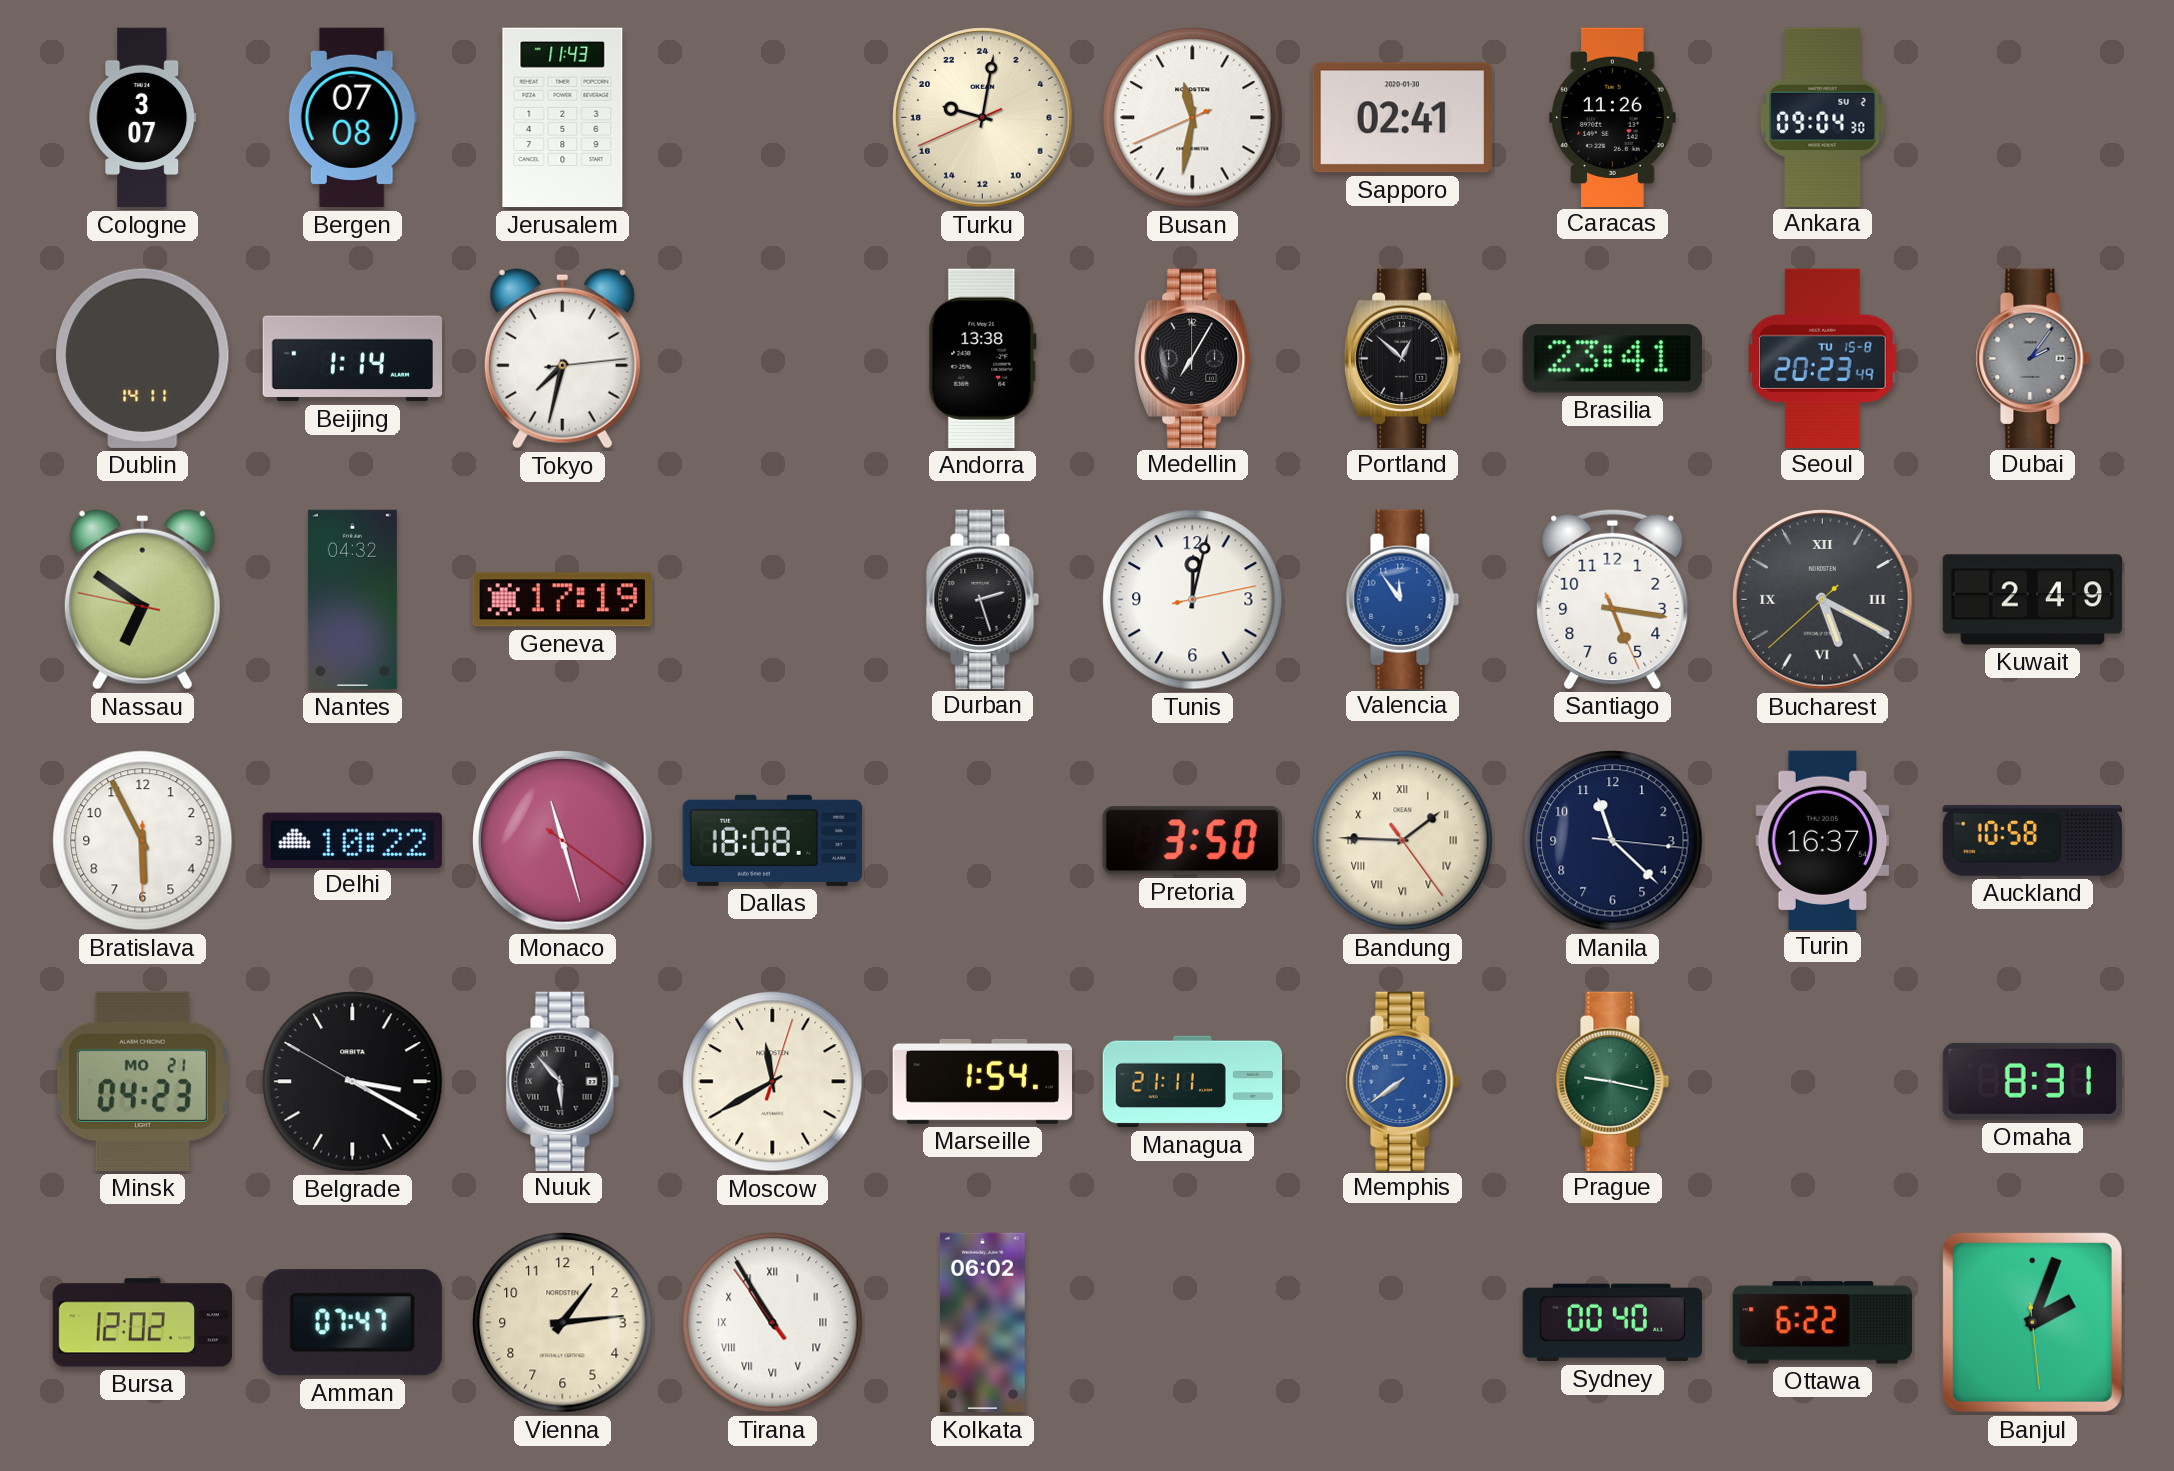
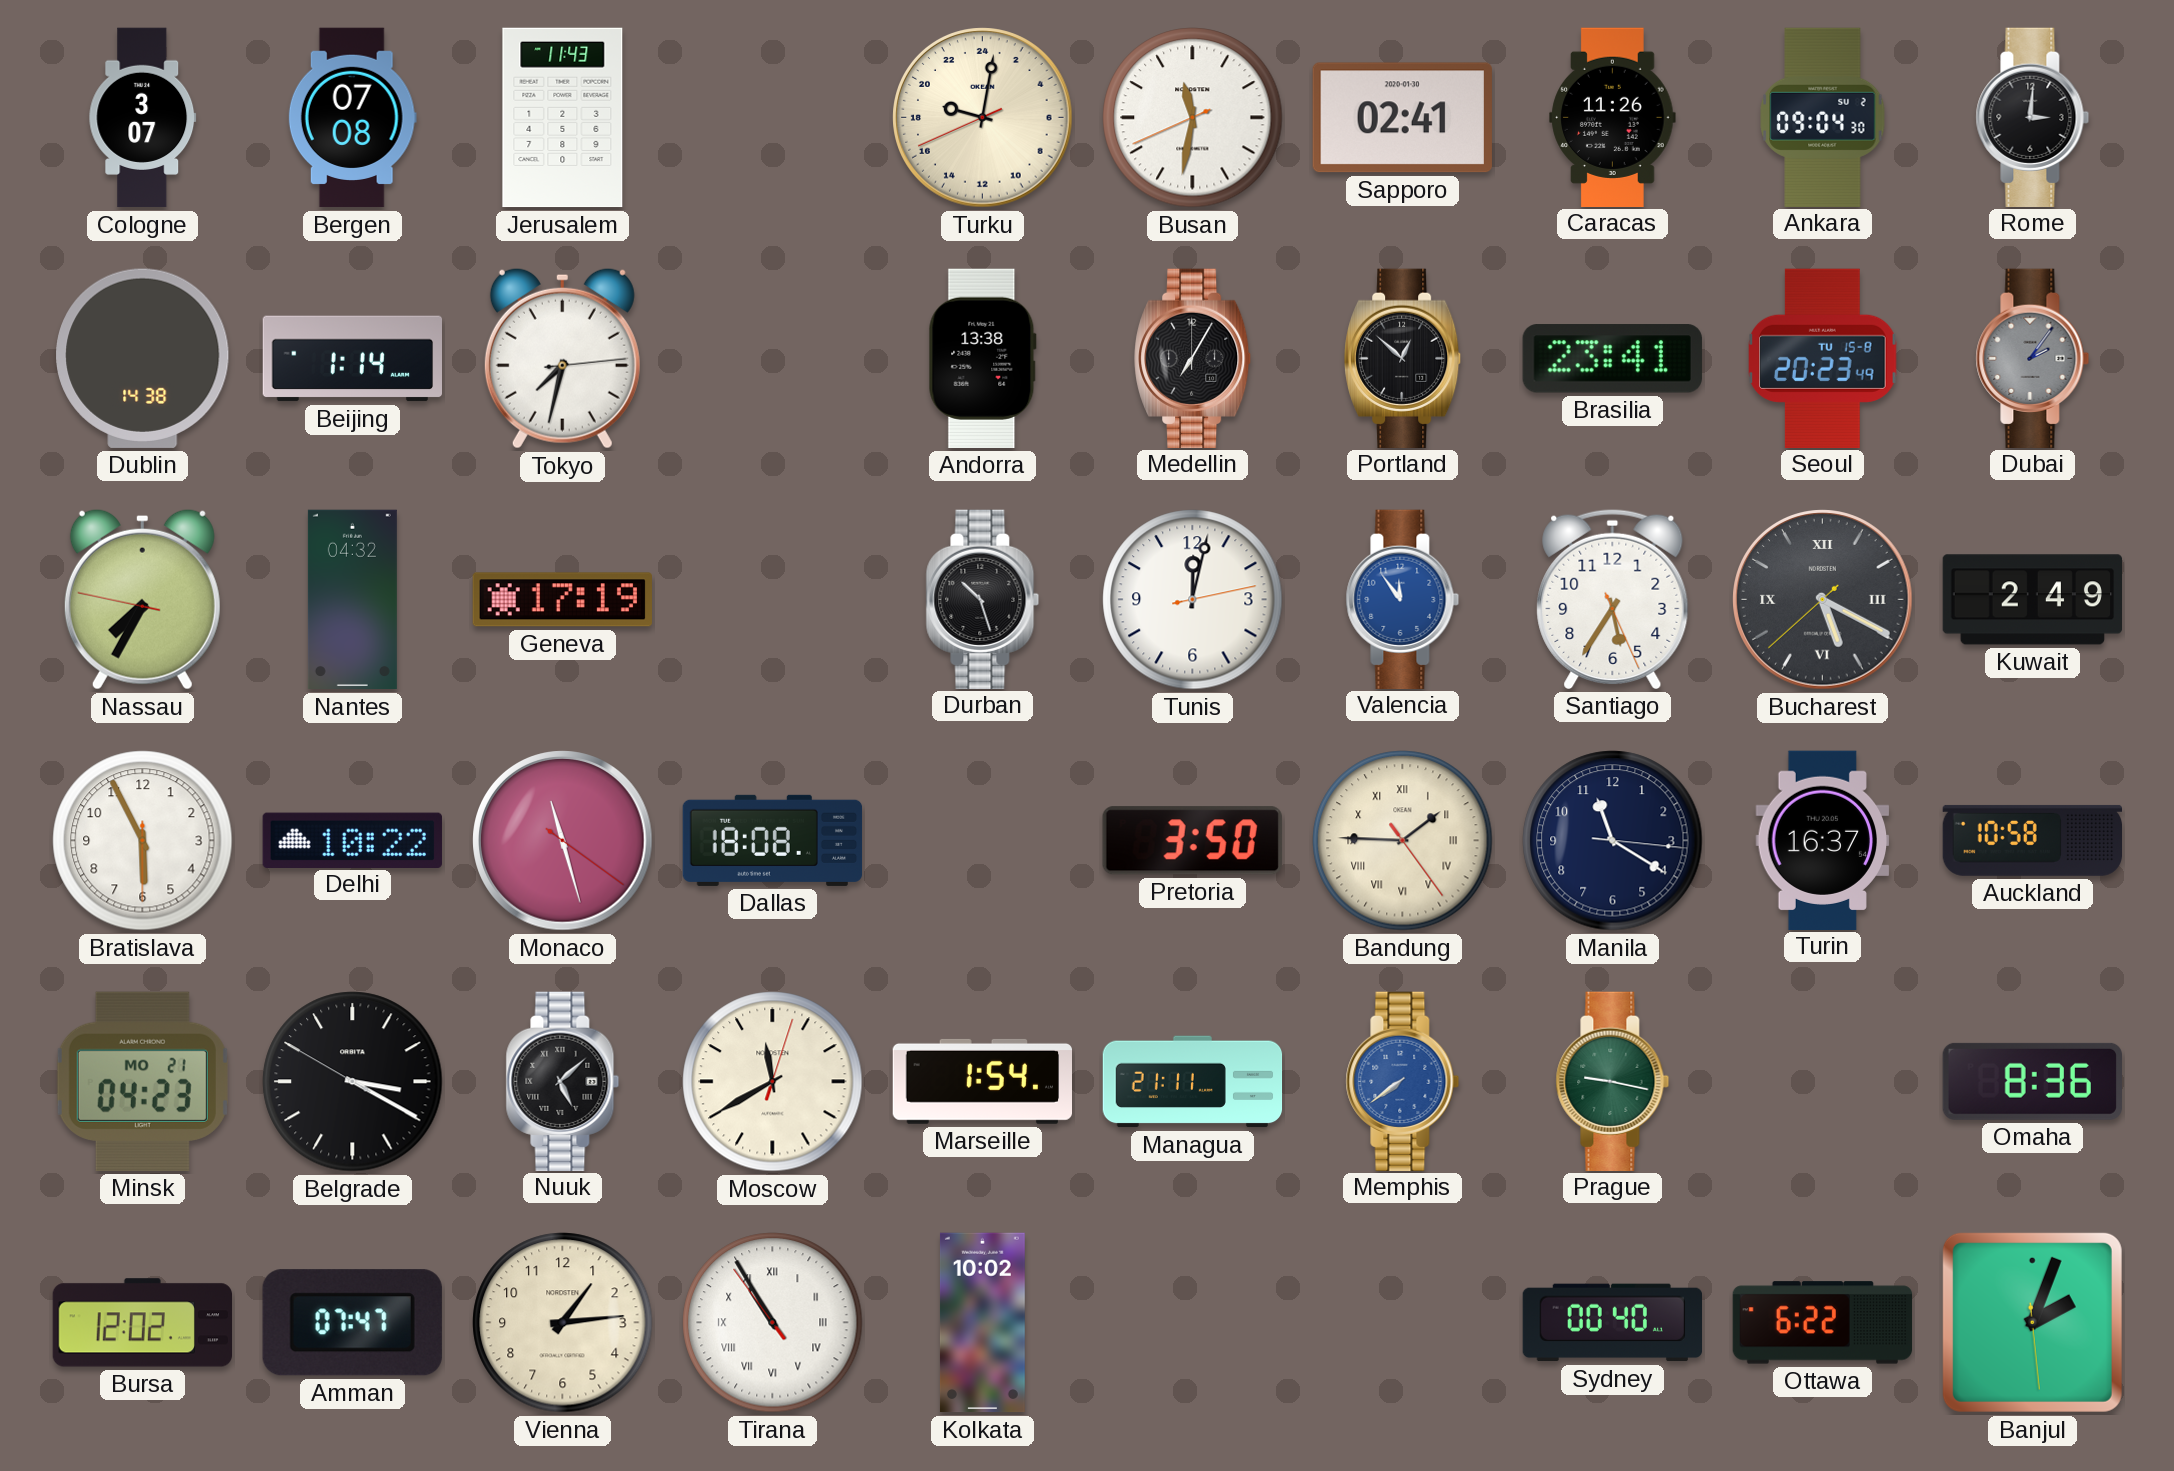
Rome: none -> 3:01 (2033, 117)
Dublin: 14:11 -> 14:38 (143, 358)
Nassau: 6:50 -> 7:34 (142, 599)
Durban: 2:27 -> 10:27 (983, 599)
Santiago: 5:16 -> 5:35 (1613, 599)
Manila: 11:22 -> 11:20 (1613, 841)
Nuuk: 5:53 -> 5:08 (563, 1081)
Omaha: 8:31 -> 8:36 (2032, 1081)
Kolkata: 06:02 -> 10:02 (982, 1323)
